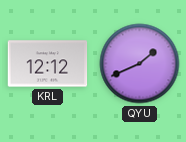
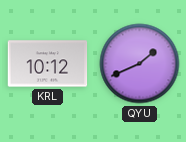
KRL: 12:12 -> 10:12 (48, 64)
